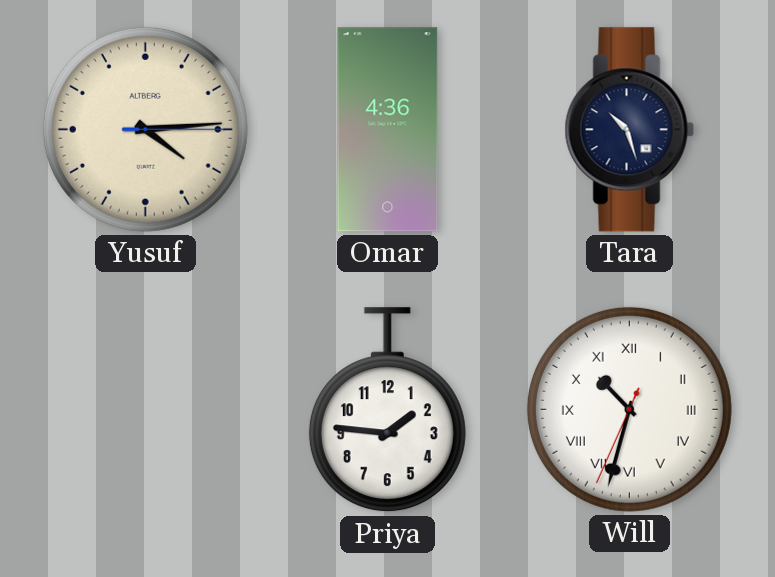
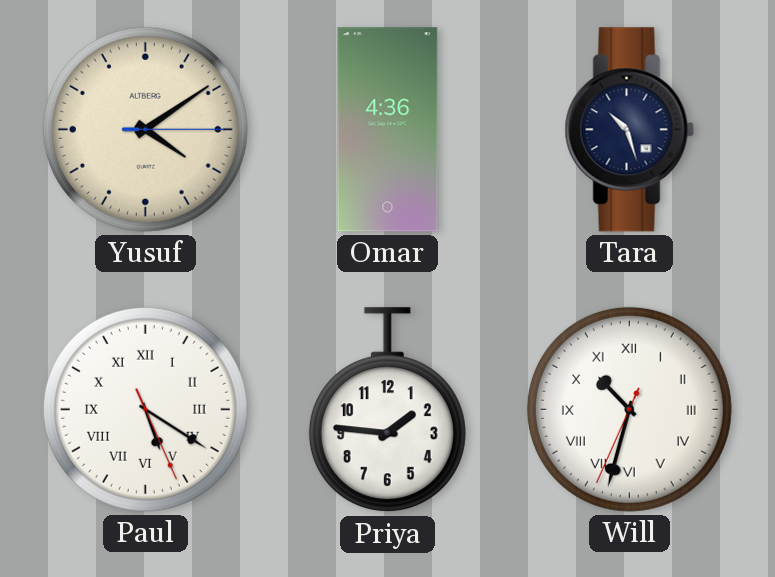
Yusuf: 4:14 -> 4:09 (145, 129)
Paul: none -> 5:20 (145, 409)
